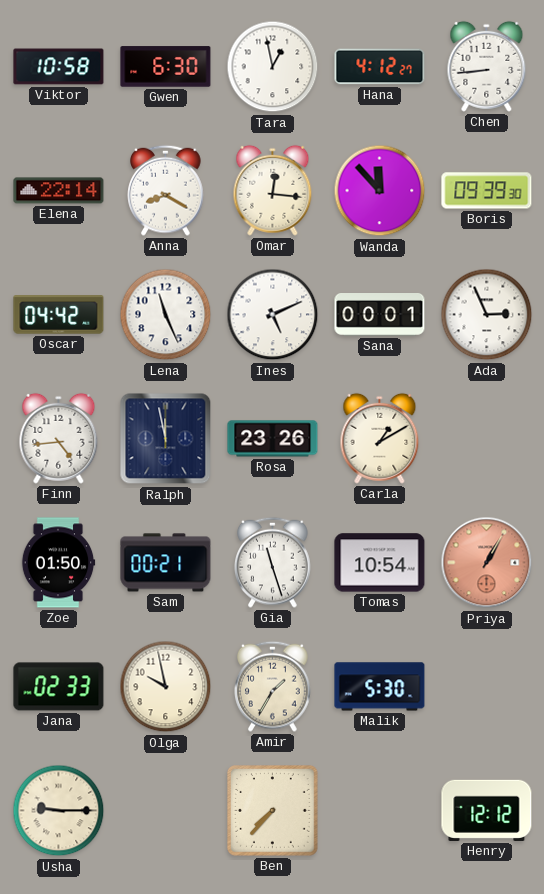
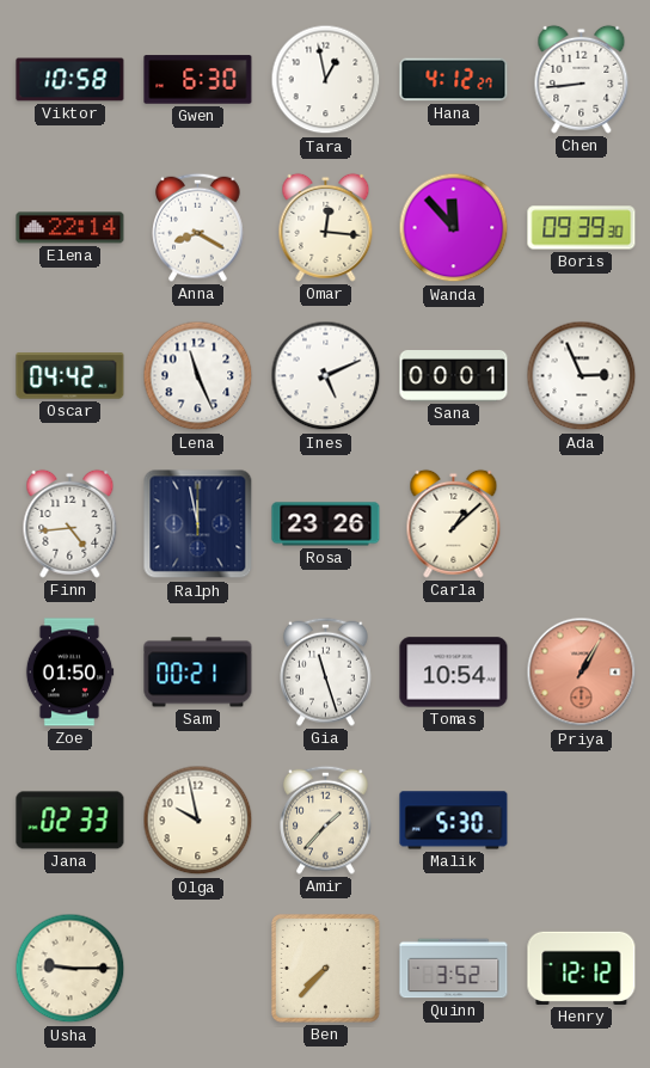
Carla: 1:10 -> 1:08 (454, 523)
Amir: 1:35 -> 1:37 (326, 820)
Quinn: none -> 3:52 (454, 969)
